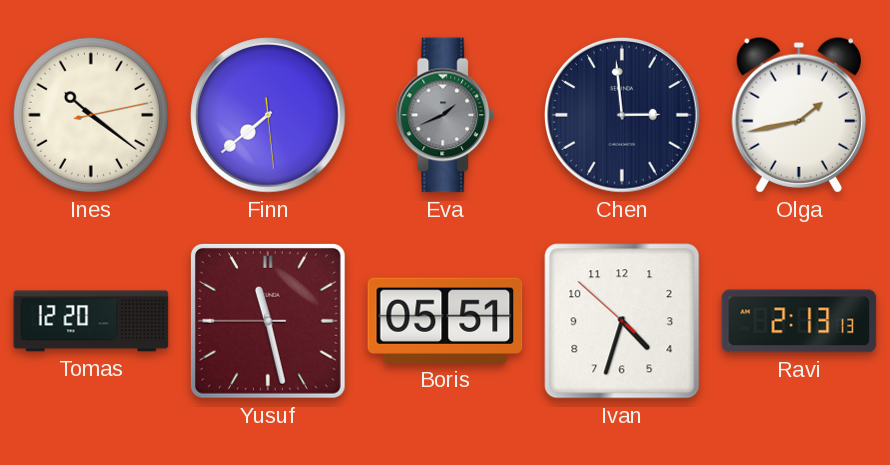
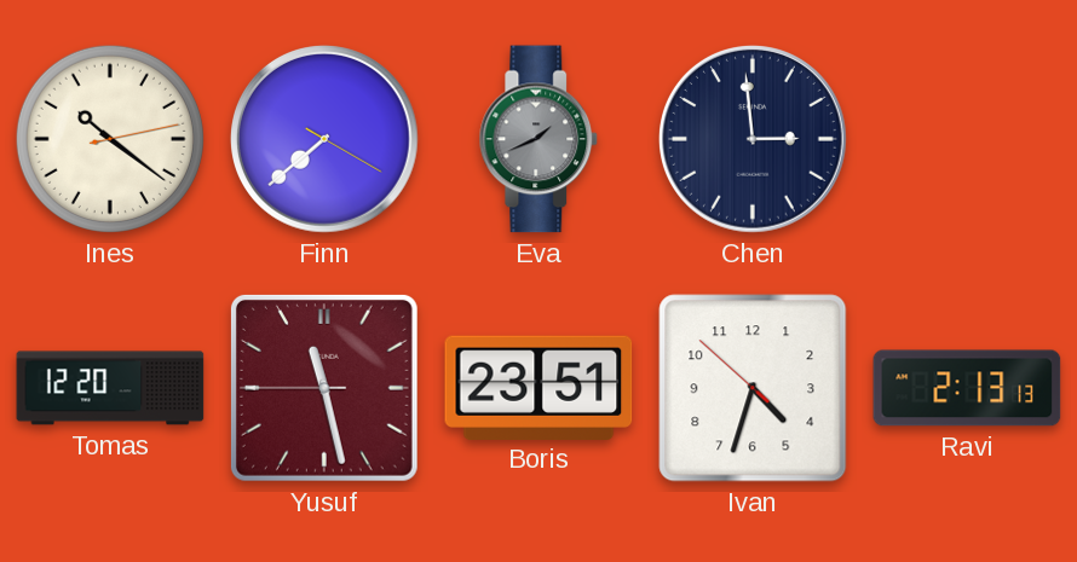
Finn: 7:38:29 -> 7:38:20 (326, 140)
Olga: 1:43 -> none (799, 115)
Boris: 05:51 -> 23:51 (538, 387)
